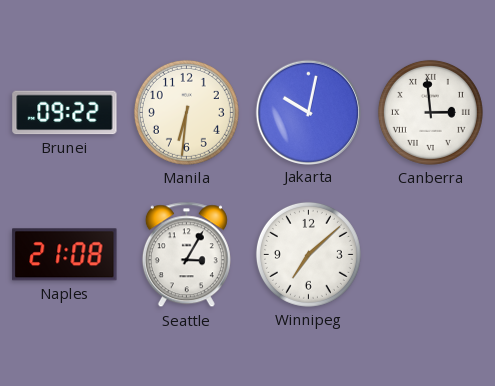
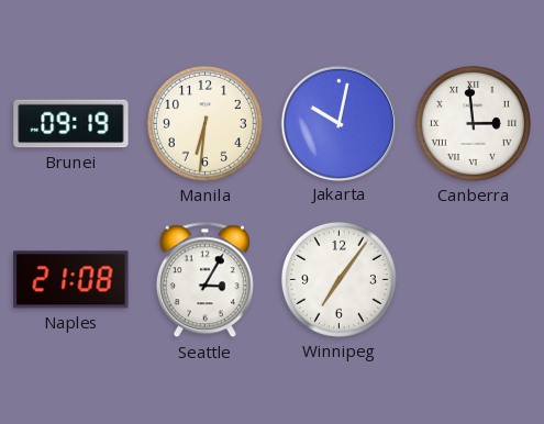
Brunei: 09:22 -> 09:19 (71, 124)
Winnipeg: 7:08 -> 7:06 (338, 279)
